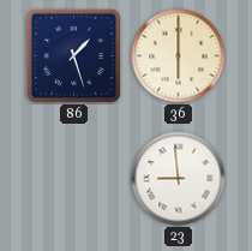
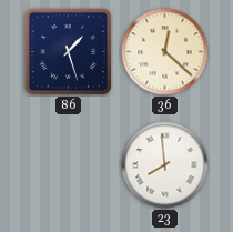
36: 6:00 -> 12:22 (165, 52)
23: 8:59 -> 7:59 (165, 165)
